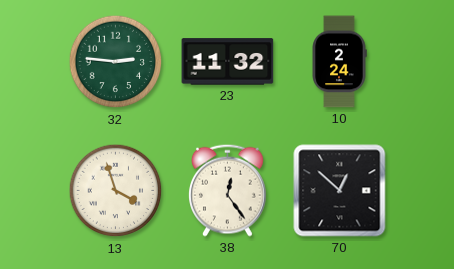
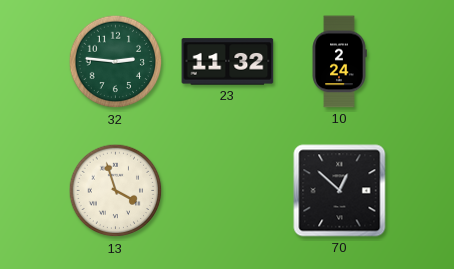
38: 12:24 -> none (228, 190)
